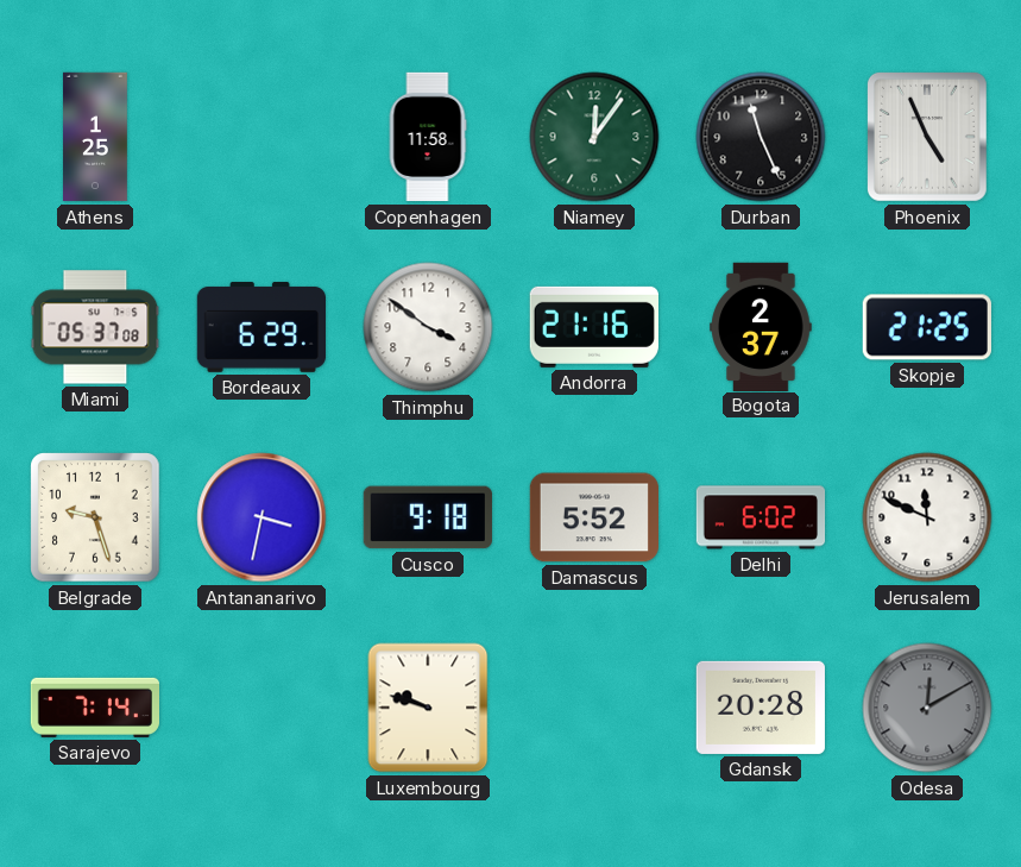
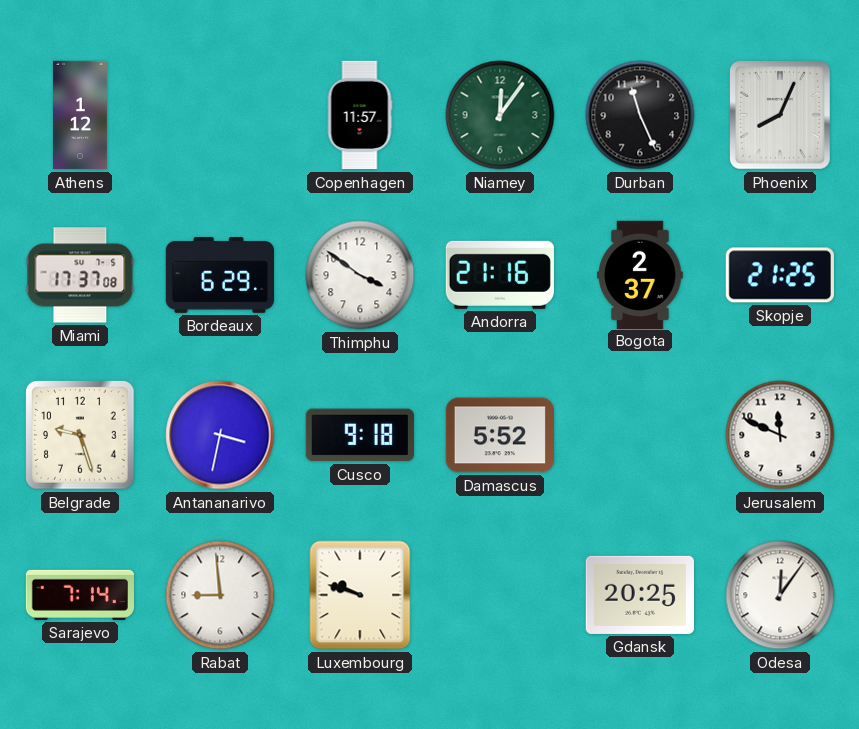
Athens: 1:25 -> 1:12 (81, 115)
Copenhagen: 11:58 -> 11:57 (360, 115)
Phoenix: 4:56 -> 8:04 (780, 115)
Miami: 05:37 -> 17:37 (80, 275)
Delhi: 6:02 -> none (761, 517)
Rabat: none -> 8:59 (220, 595)
Gdansk: 20:28 -> 20:25 (640, 595)
Odesa: 12:10 -> 12:06 (780, 595)
Odesa dial: grey -> white (780, 595)
